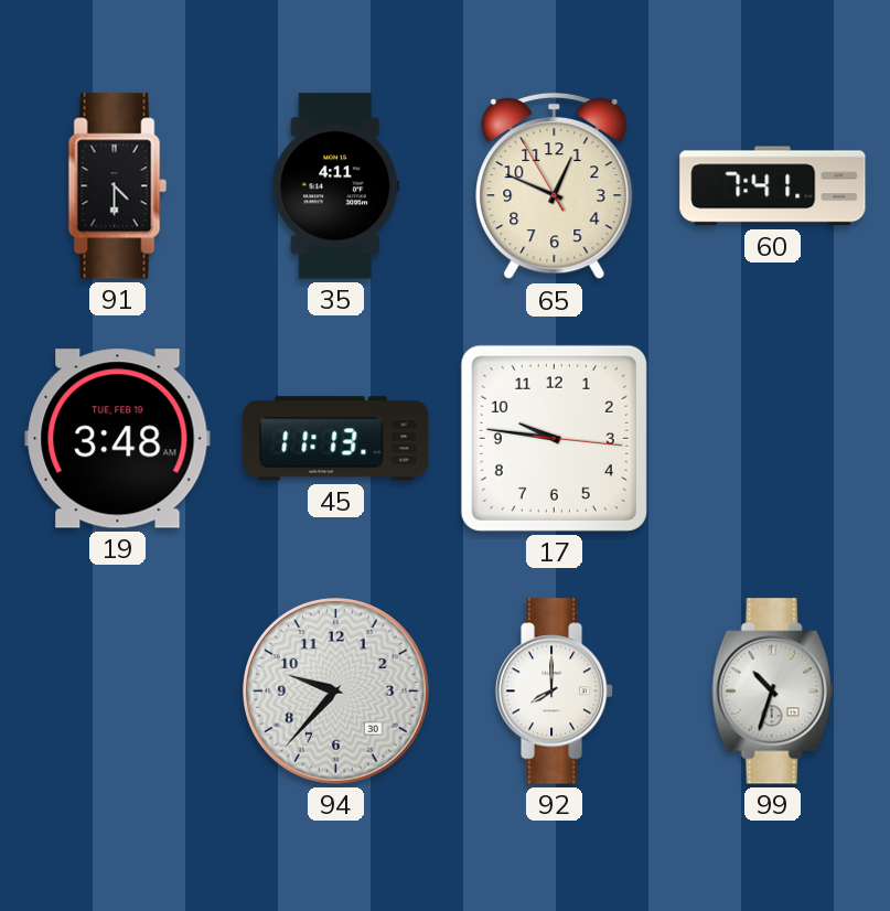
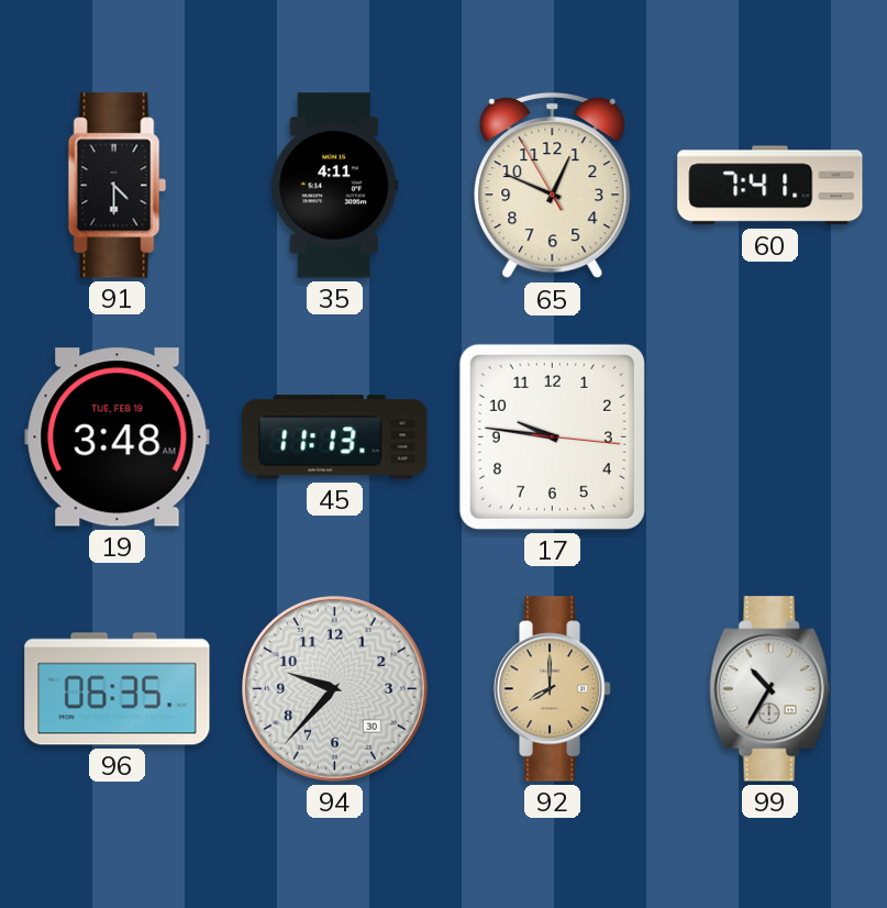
96: none -> 06:35 (118, 689)
92 dial: white -> champagne (553, 689)
99: 10:33 -> 10:35 (770, 689)
